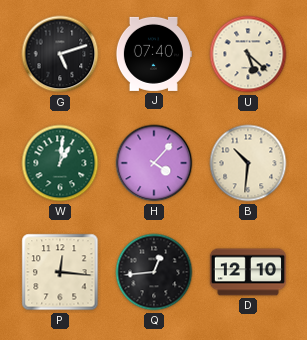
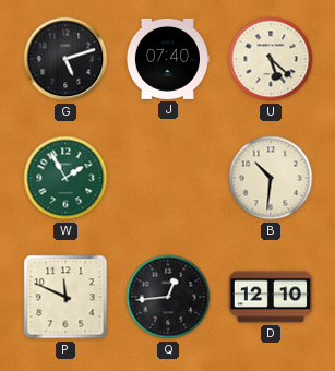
W: 1:01 -> 1:55 (65, 178)
H: 4:07 -> none (154, 163)
P: 12:16 -> 11:49 (65, 297)
